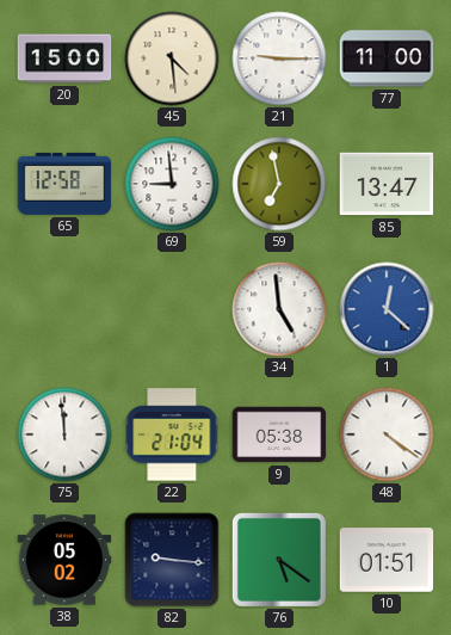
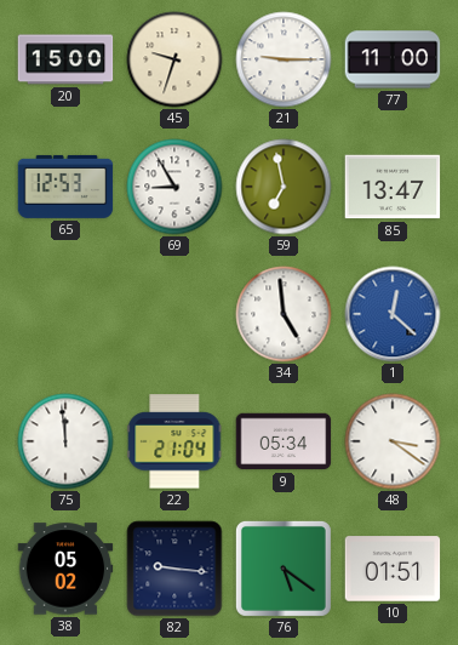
45: 4:29 -> 9:33 (174, 59)
65: 12:58 -> 12:53 (65, 187)
69: 8:59 -> 8:55 (174, 187)
9: 05:38 -> 05:34 (284, 441)
48: 4:21 -> 3:21 (393, 441)
